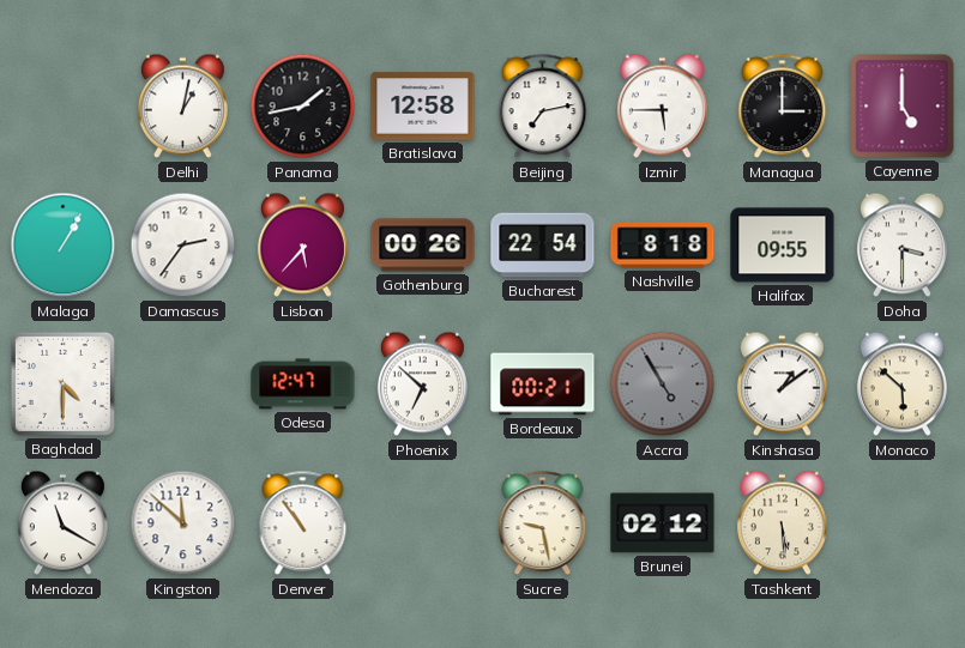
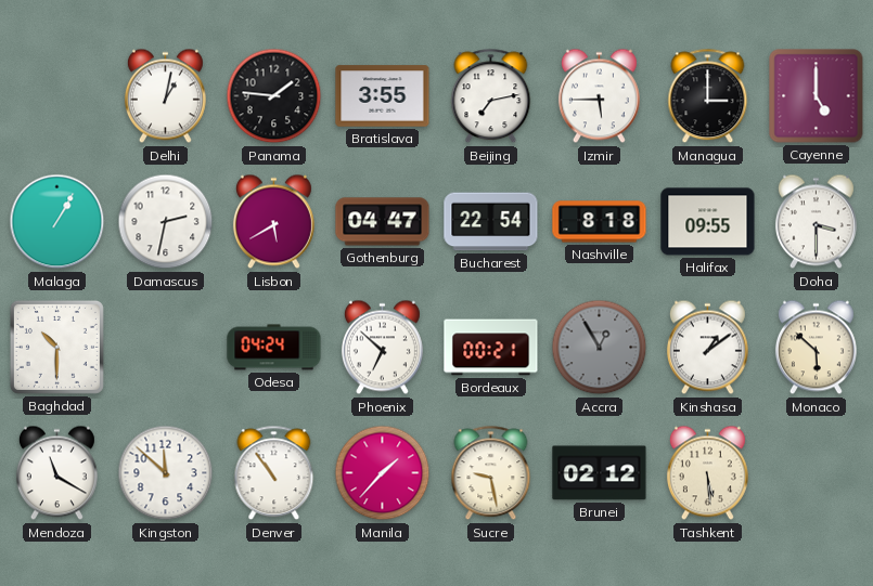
Panama: 1:43 -> 1:46 (274, 96)
Bratislava: 12:58 -> 3:55 (383, 96)
Damascus: 2:36 -> 2:32 (166, 222)
Lisbon: 5:37 -> 5:40 (273, 222)
Gothenburg: 00:26 -> 04:47 (383, 222)
Baghdad: 4:30 -> 10:30 (56, 347)
Odesa: 12:47 -> 04:24 (274, 348)
Accra: 4:55 -> 12:55 (600, 348)
Manila: none -> 1:37 (383, 473)
